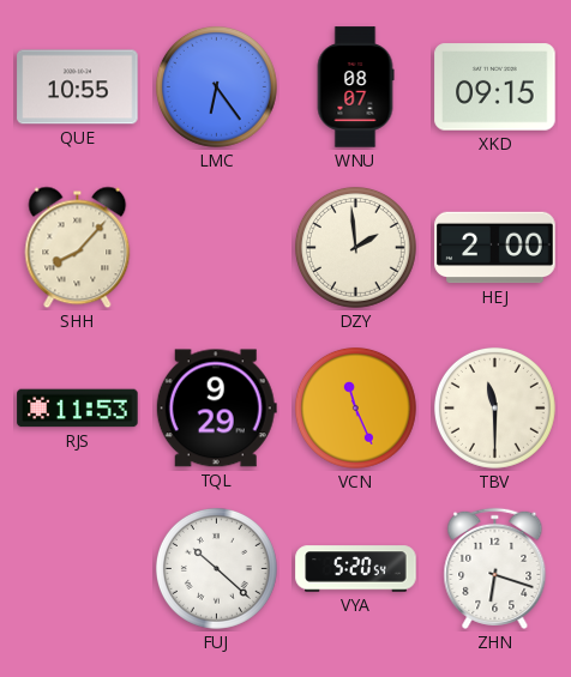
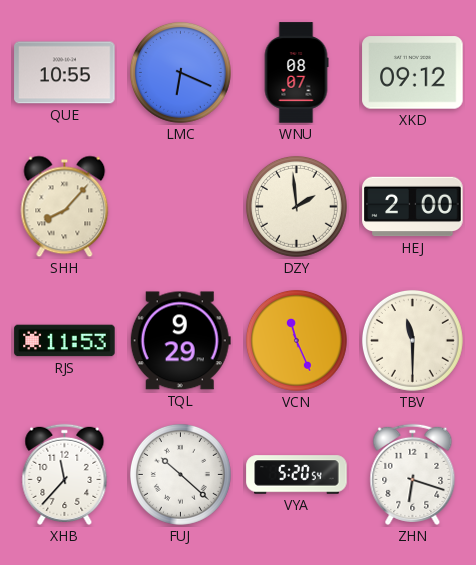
LMC: 6:24 -> 6:19 (180, 72)
XKD: 09:15 -> 09:12 (413, 73)
XHB: none -> 11:37 (65, 474)
